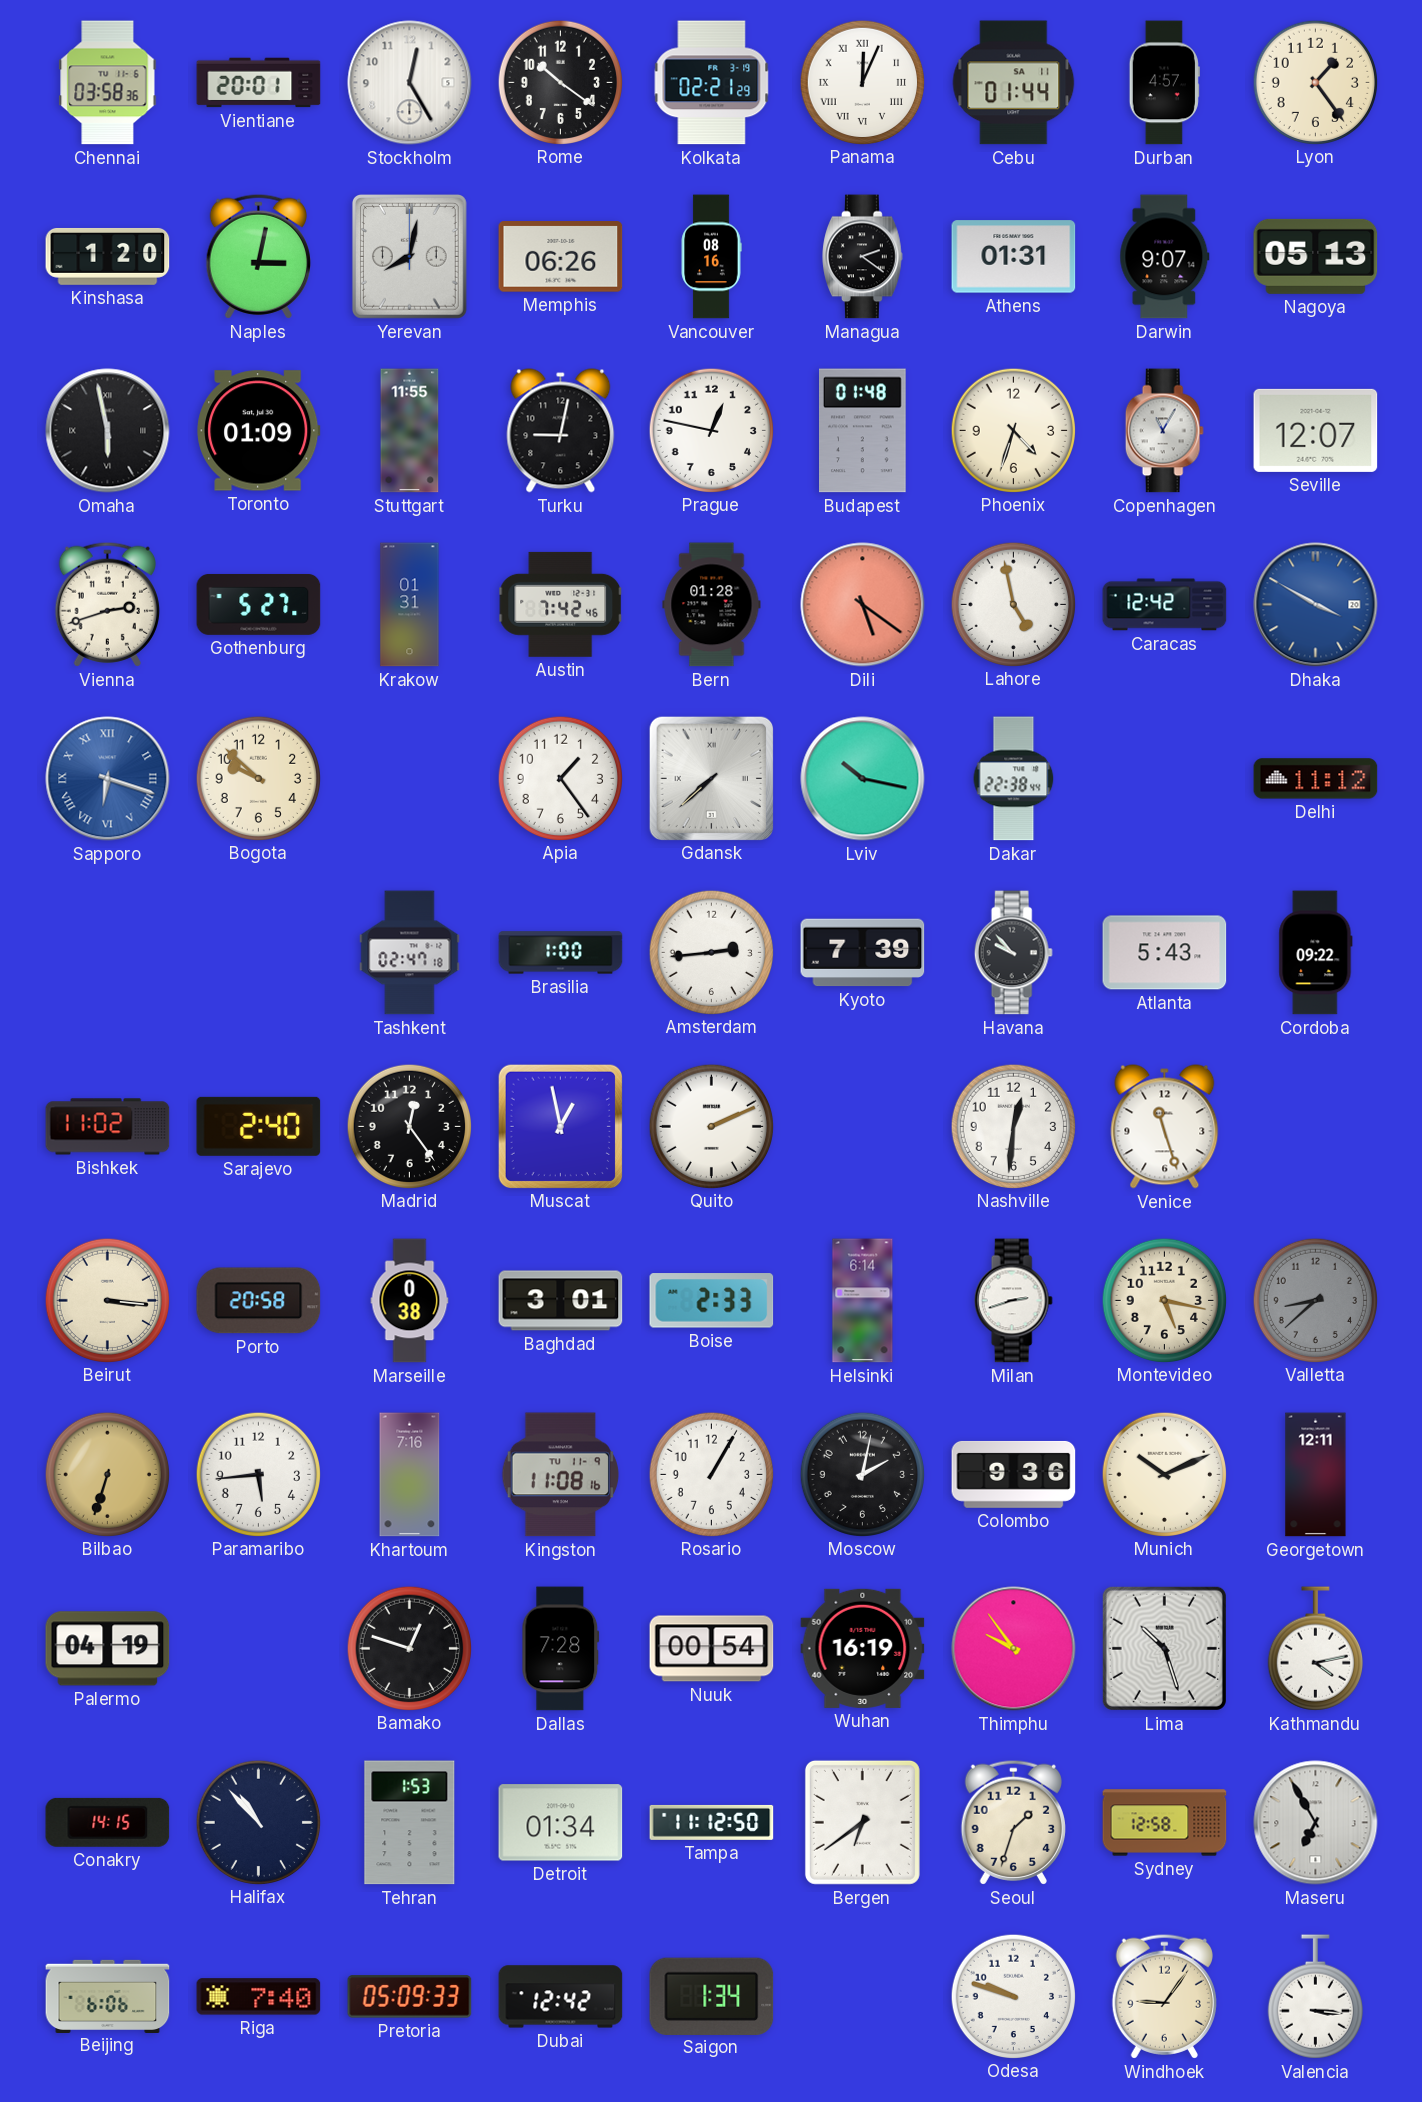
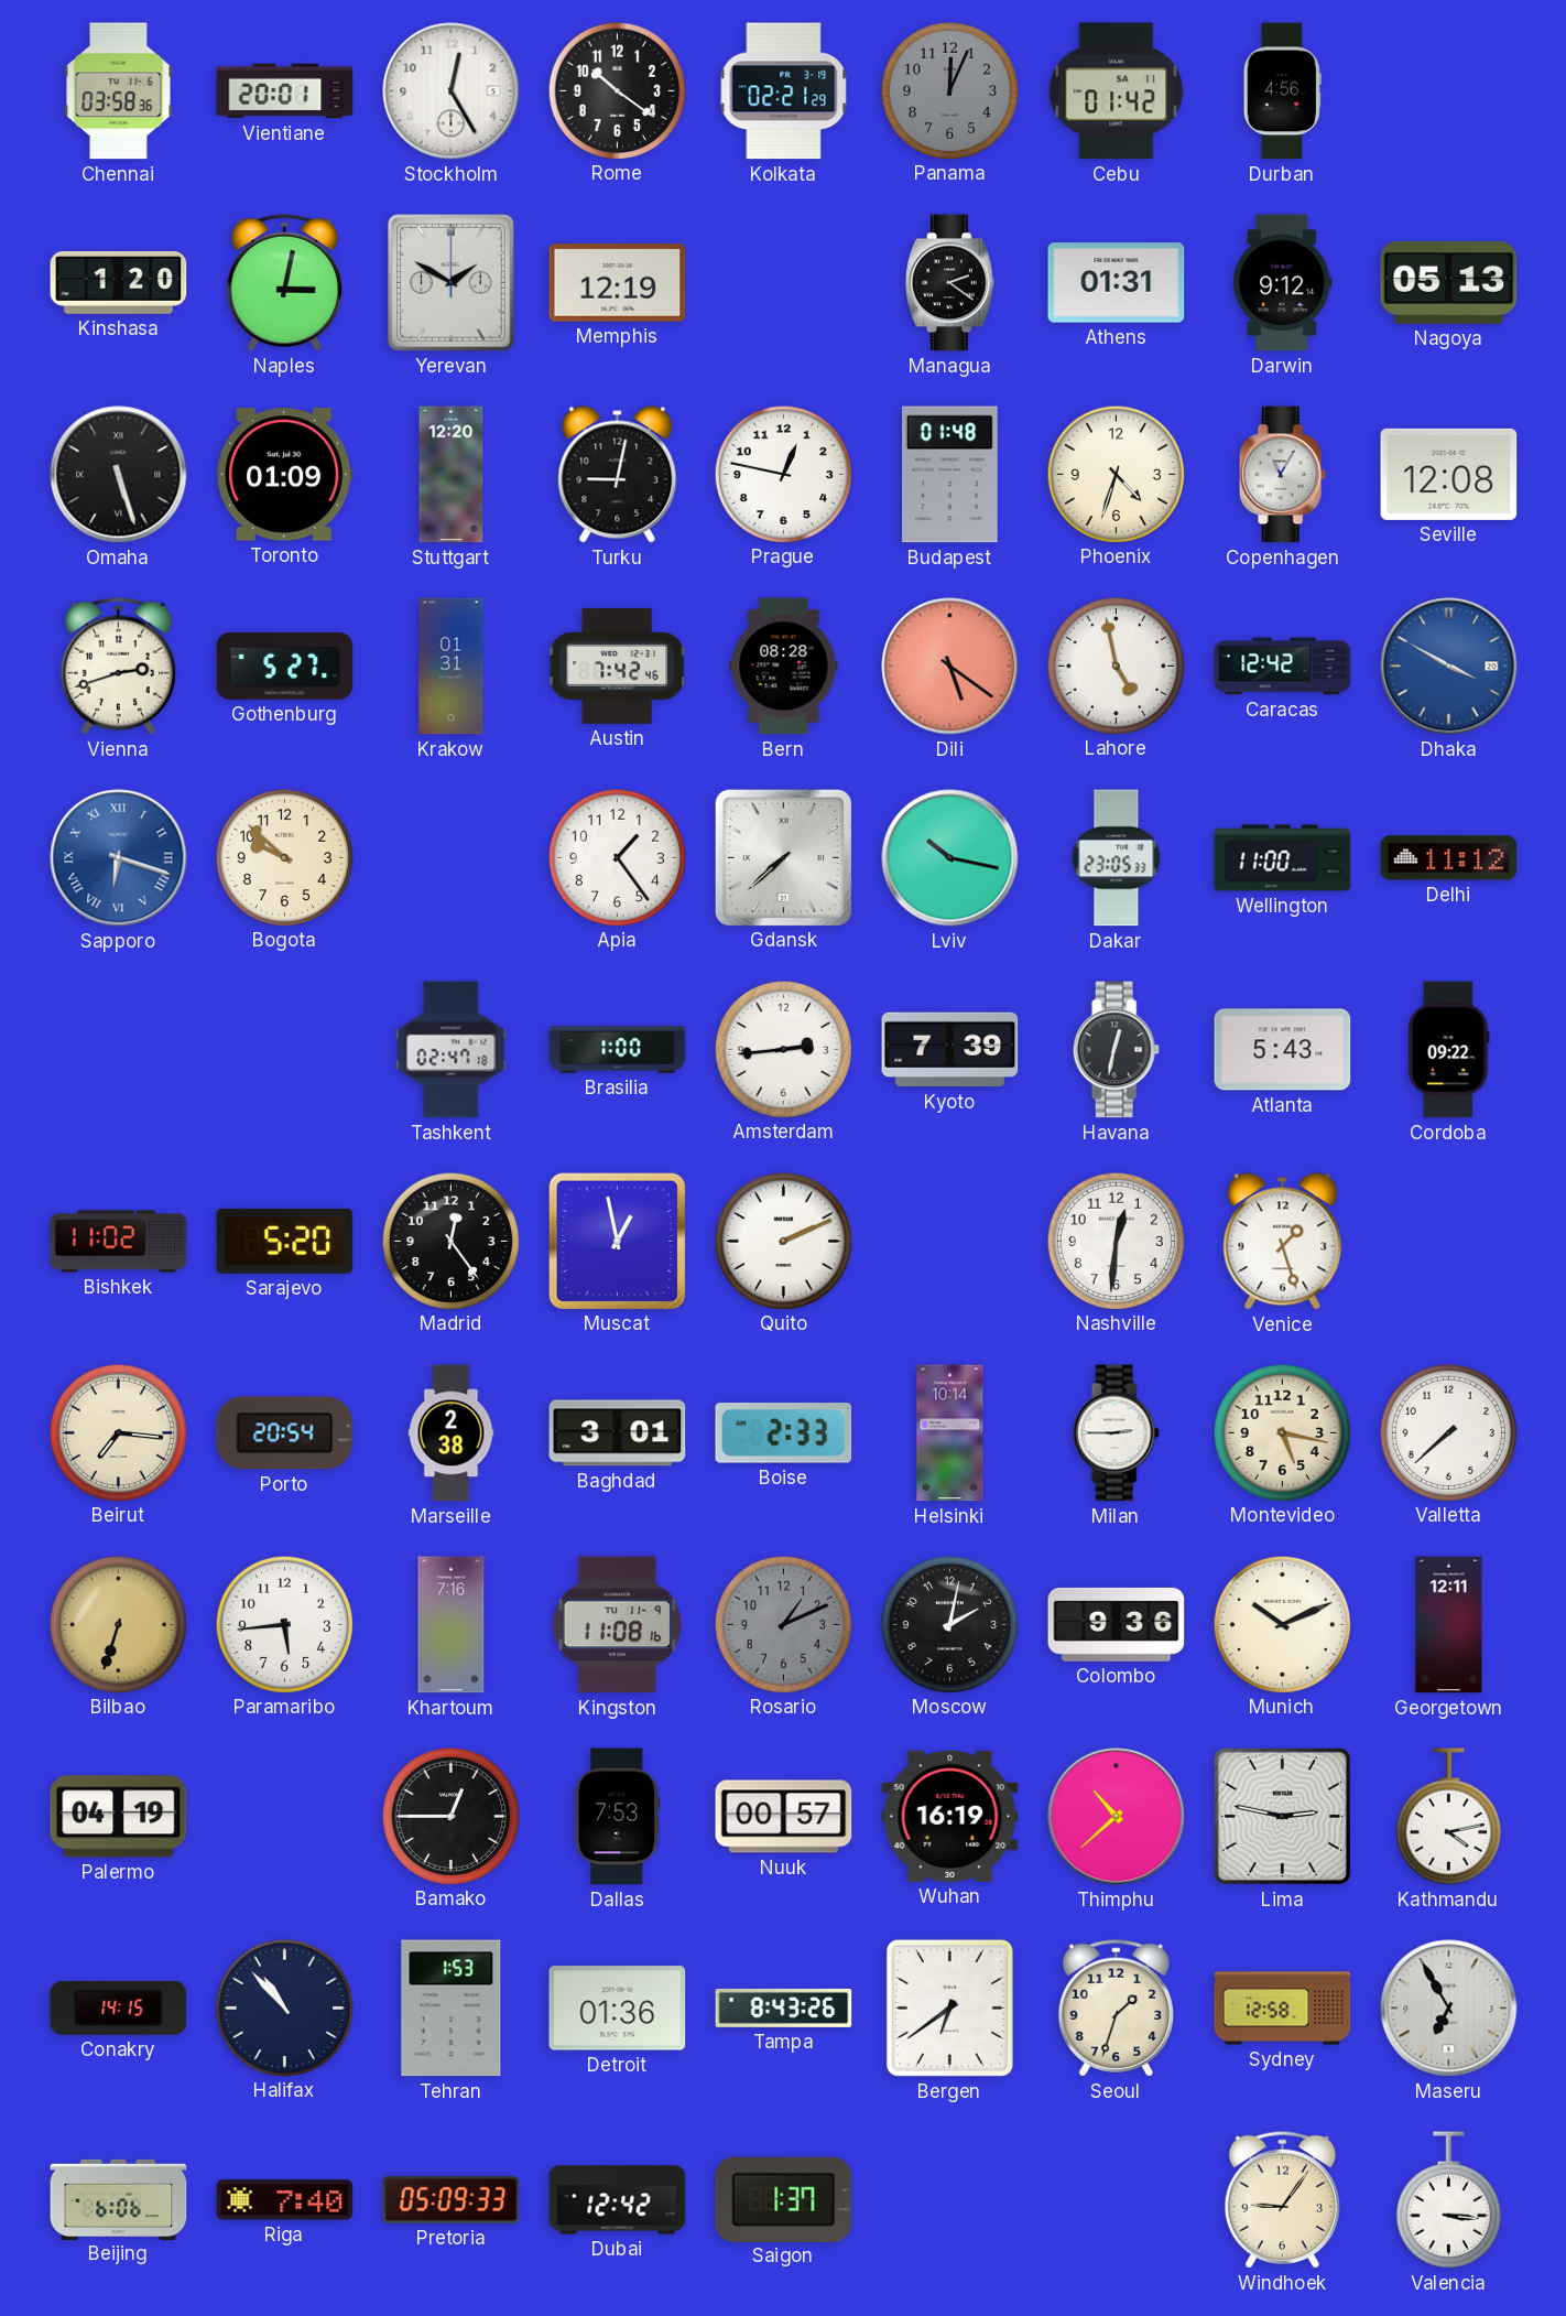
Panama dial: white -> grey (949, 90)
Panama numerals: Roman -> Arabic (949, 90)
Cebu: 01:44 -> 01:42 (1117, 91)
Durban: 4:57 -> 4:56 (1282, 91)
Lyon: 1:24 -> none (1315, 82)
Yerevan: 8:02 -> 1:50 (450, 283)
Memphis: 06:26 -> 12:19 (618, 283)
Vancouver: 08:16 -> none (711, 257)
Darwin: 9:07 -> 9:12 (1283, 283)
Omaha: 5:58 -> 5:27 (119, 475)
Stuttgart: 11:55 -> 12:20 (452, 475)
Seville: 12:07 -> 12:08 (1449, 474)
Bern: 01:28 -> 08:28 (784, 667)
Dakar: 22:38 -> 23:05 (1117, 858)
Wellington: none -> 11:00 (1283, 858)
Havana: 9:53 -> 12:32 (1116, 1050)
Sarajevo: 2:40 -> 5:20 (285, 1241)
Venice: 11:27 -> 1:27 (1283, 1242)
Beirut: 3:16 -> 7:16 (118, 1432)
Porto: 20:58 -> 20:54 (285, 1433)
Marseille: 0:38 -> 2:38 (452, 1433)
Helsinki: 6:14 -> 10:14 (950, 1433)
Milan: 2:42 -> 2:45 (1116, 1433)
Valletta: 8:38 -> 7:38 (1448, 1432)
Valletta dial: grey -> white (1448, 1432)
Rosario: 1:05 -> 1:11 (783, 1624)
Rosario dial: white -> grey (783, 1624)
Bamako: 12:48 -> 12:45 (450, 1816)
Dallas: 7:28 -> 7:53 (618, 1817)
Nuuk: 00:54 -> 00:57 (784, 1817)
Thimphu: 9:54 -> 10:38 (1117, 1817)
Lima: 10:27 -> 2:47 (1282, 1816)
Detroit: 01:34 -> 01:36 (618, 2009)
Tampa: 11:12 -> 8:43 (784, 2007)
Saigon: 1:34 -> 1:37 (784, 2199)
Odesa: 9:48 -> none (1013, 1996)
